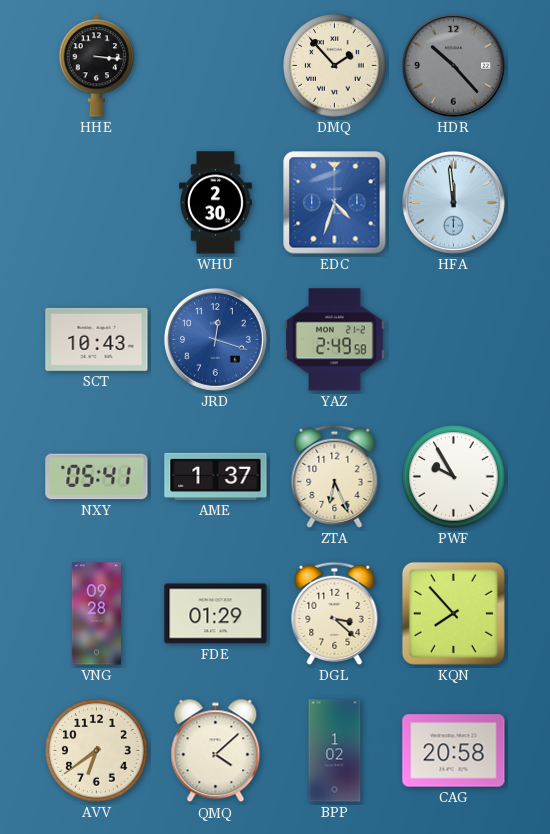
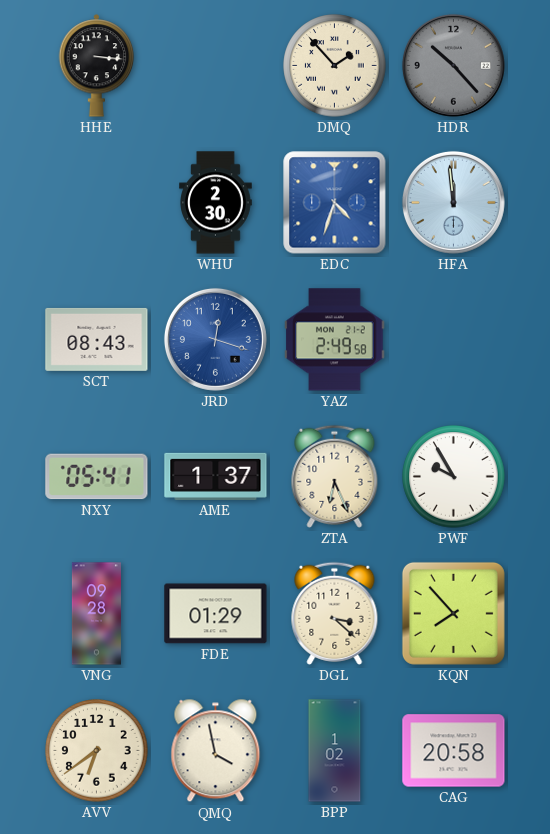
SCT: 10:43 -> 08:43 (97, 339)
QMQ: 4:08 -> 3:58 (216, 751)
